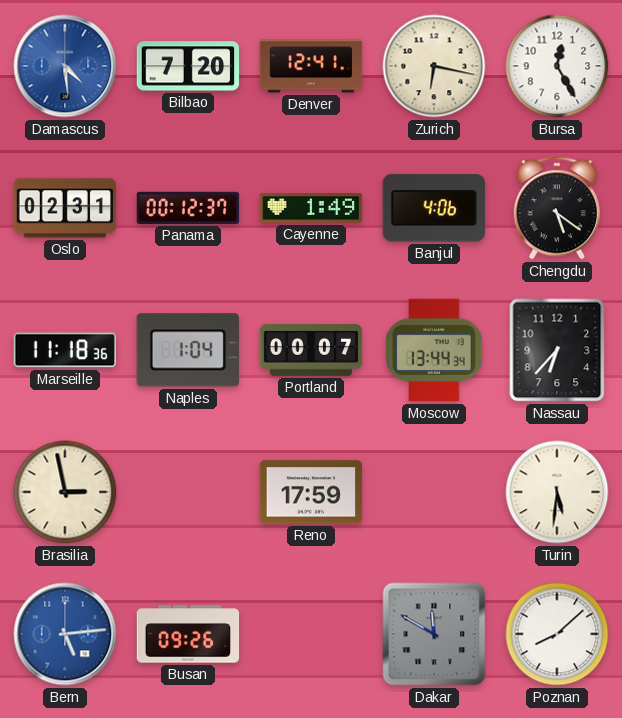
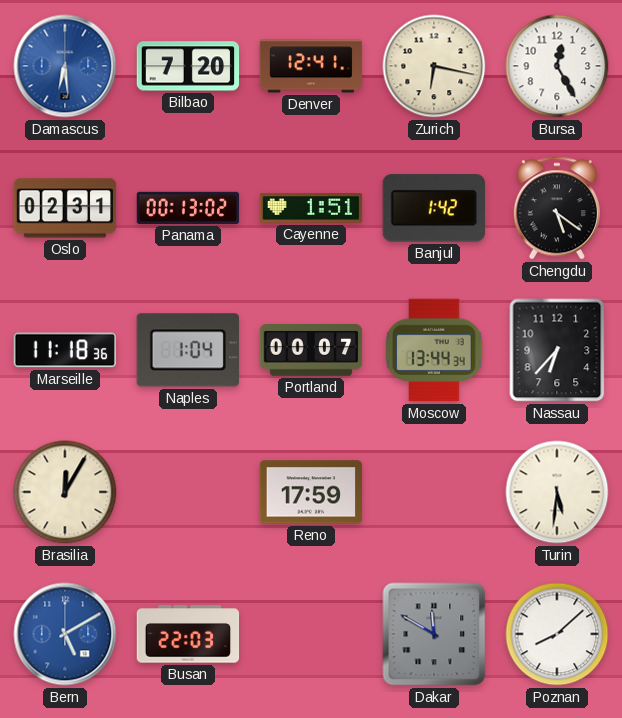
Damascus: 4:29 -> 6:29 (65, 66)
Panama: 00:12 -> 00:13 (188, 208)
Cayenne: 1:49 -> 1:51 (311, 208)
Banjul: 4:06 -> 1:42 (434, 208)
Brasilia: 2:58 -> 12:05 (65, 492)
Bern: 5:14 -> 5:10 (65, 634)
Busan: 09:26 -> 22:03 (188, 634)
